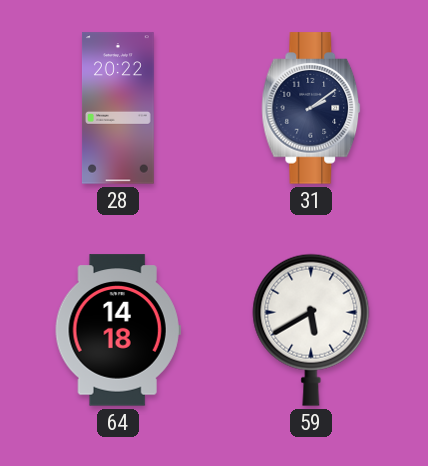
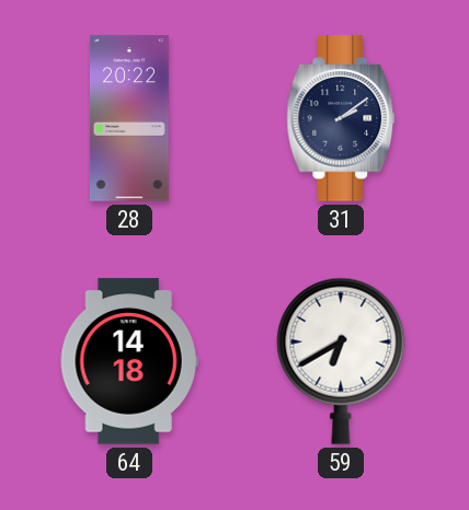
59: 5:40 -> 6:40 (341, 361)
